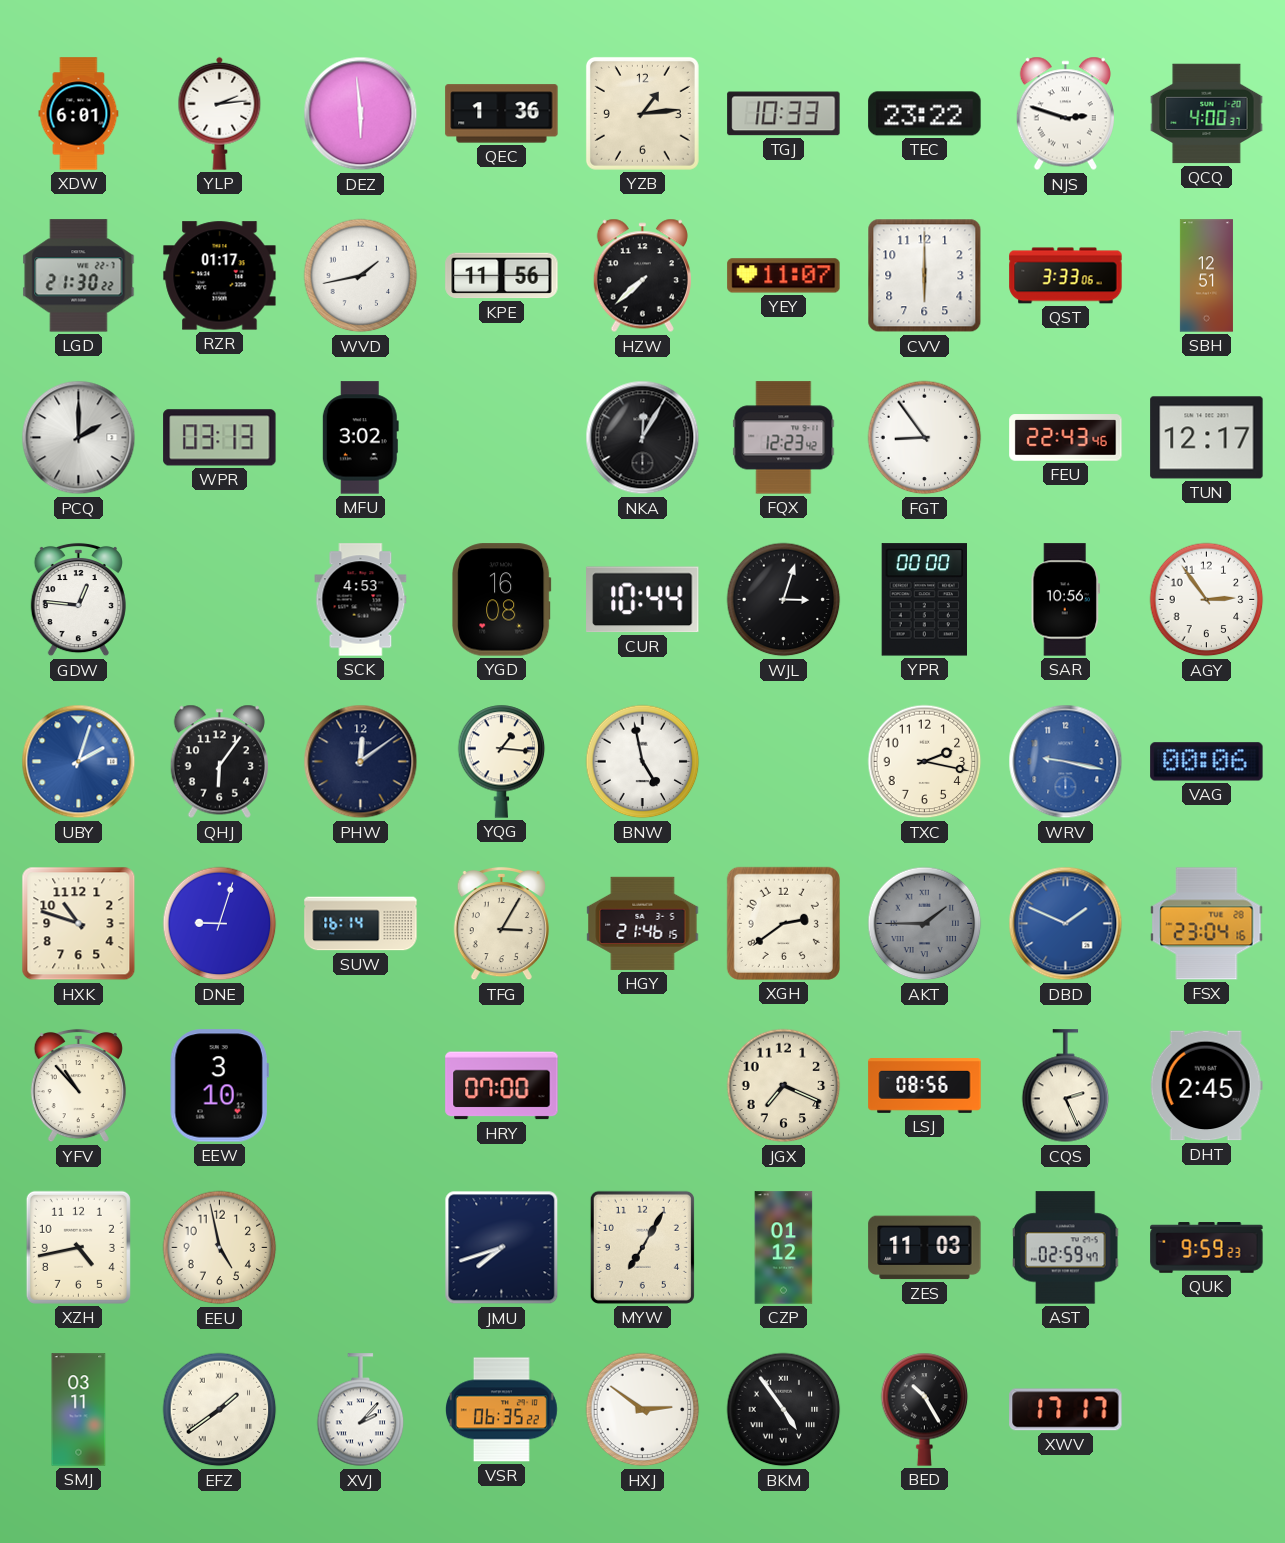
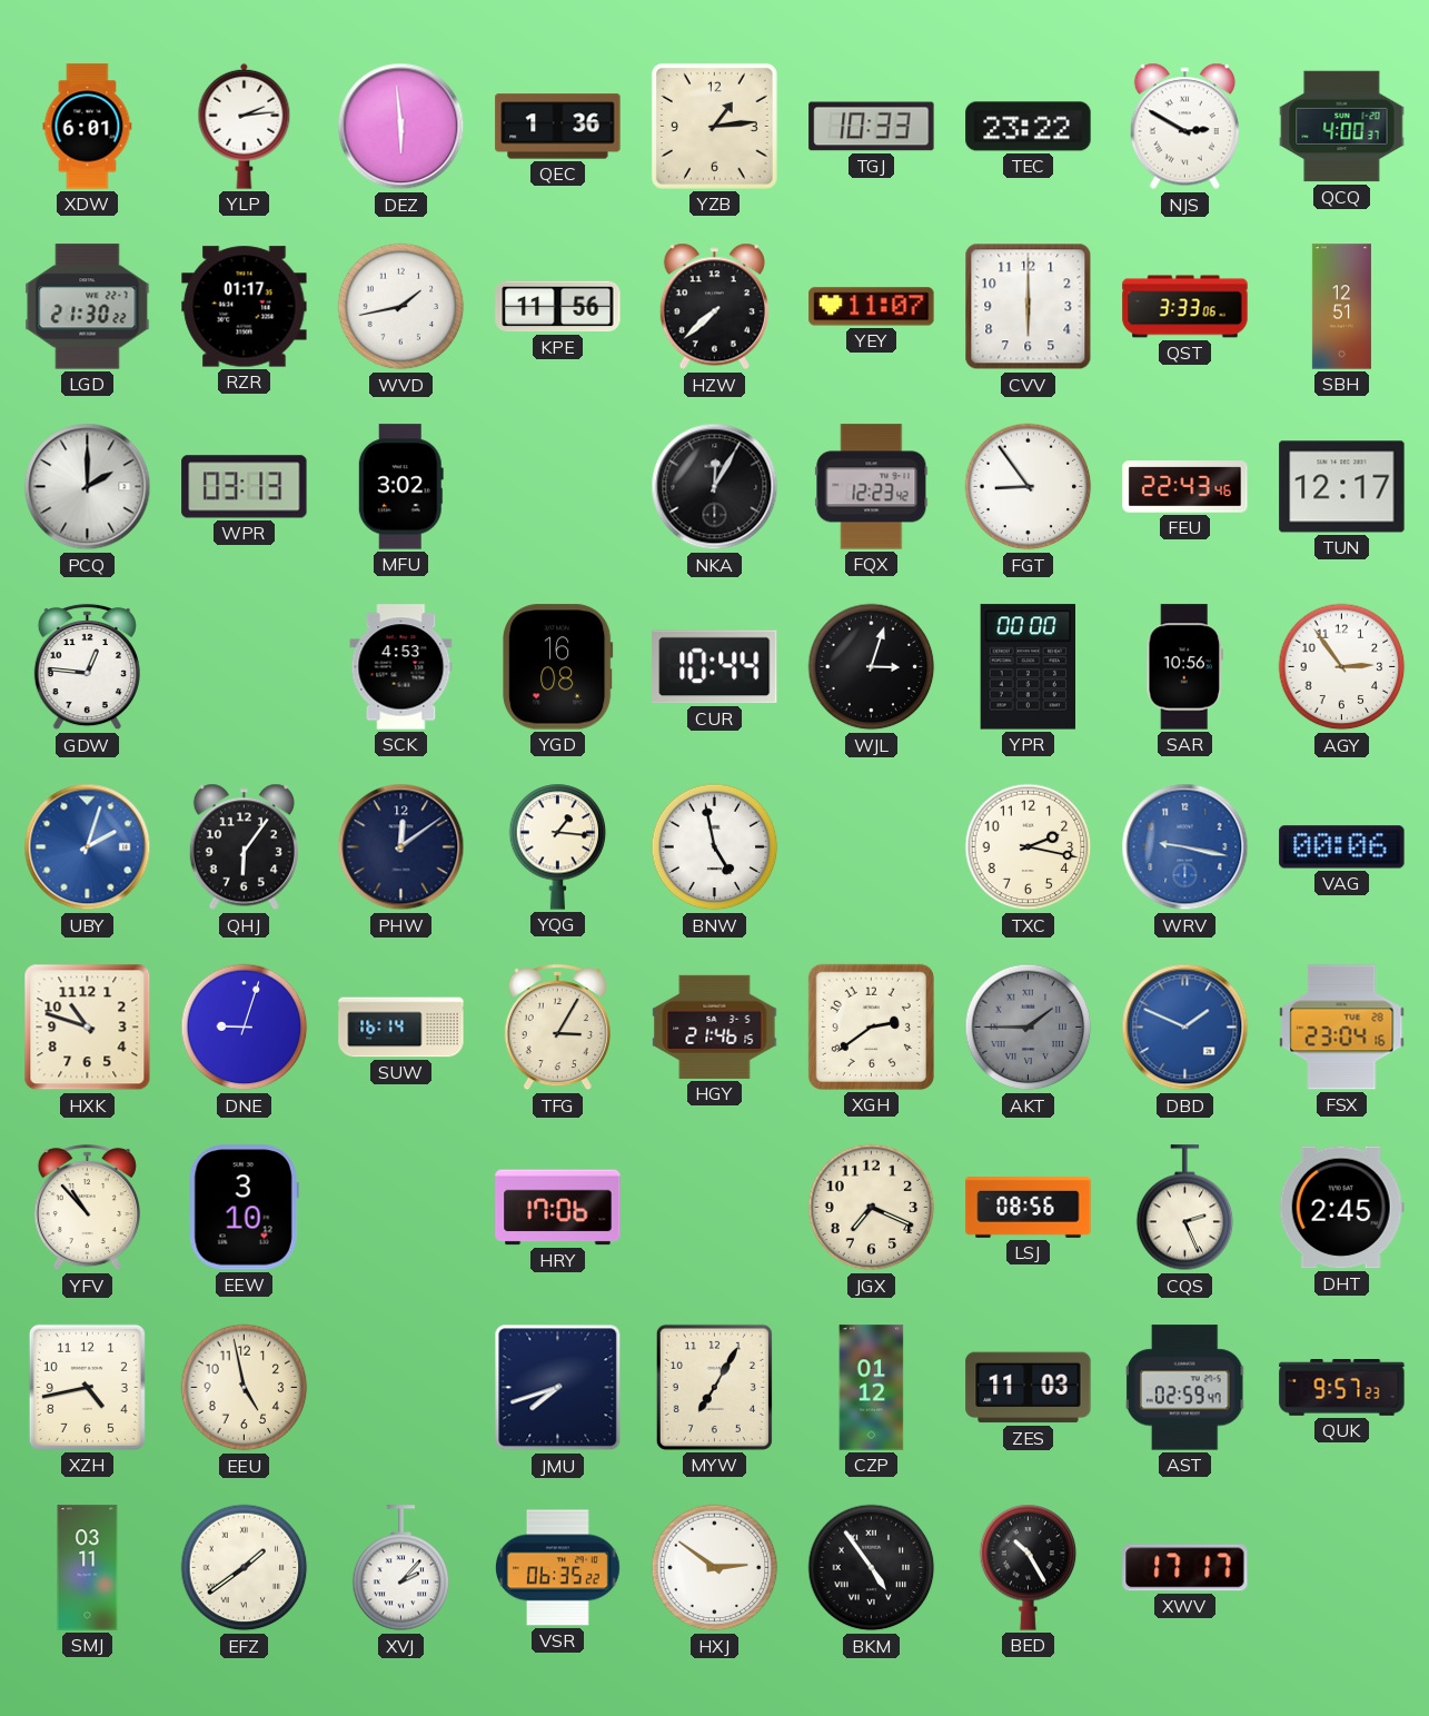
NJS: 2:48 -> 2:50 (1184, 127)
HRY: 07:00 -> 17:06 (558, 1208)
QUK: 9:59 -> 9:57 (1342, 1388)
